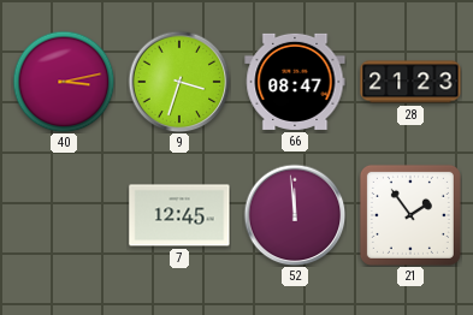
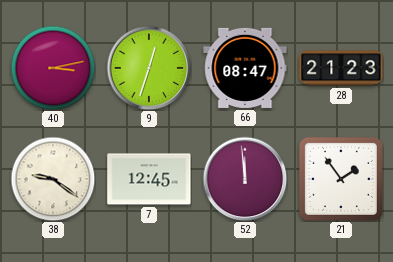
9: 3:33 -> 12:33 (149, 68)
38: none -> 9:21 (53, 179)
